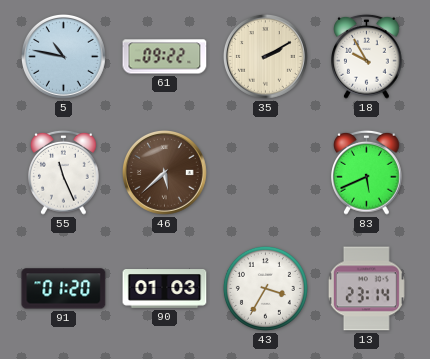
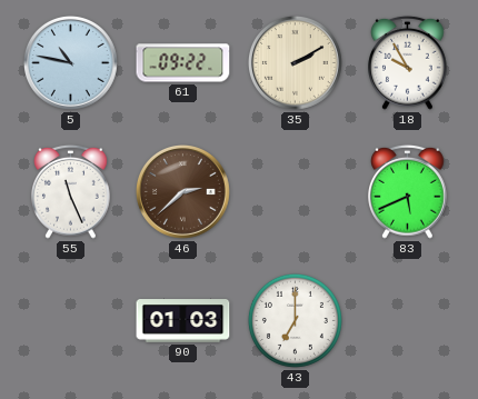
46: 5:38 -> 2:38 (183, 192)
91: 01:20 -> none (64, 289)
43: 3:35 -> 7:00 (295, 320)
13: 23:14 -> none (366, 289)
